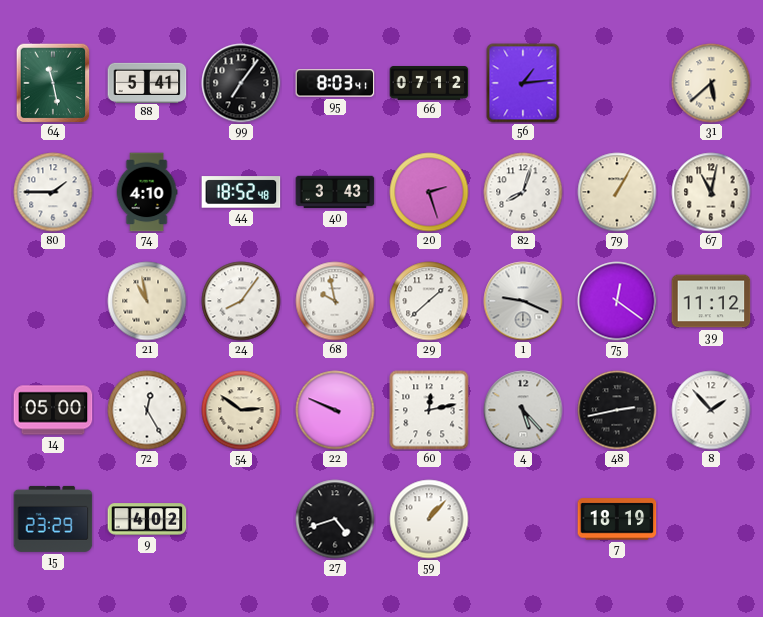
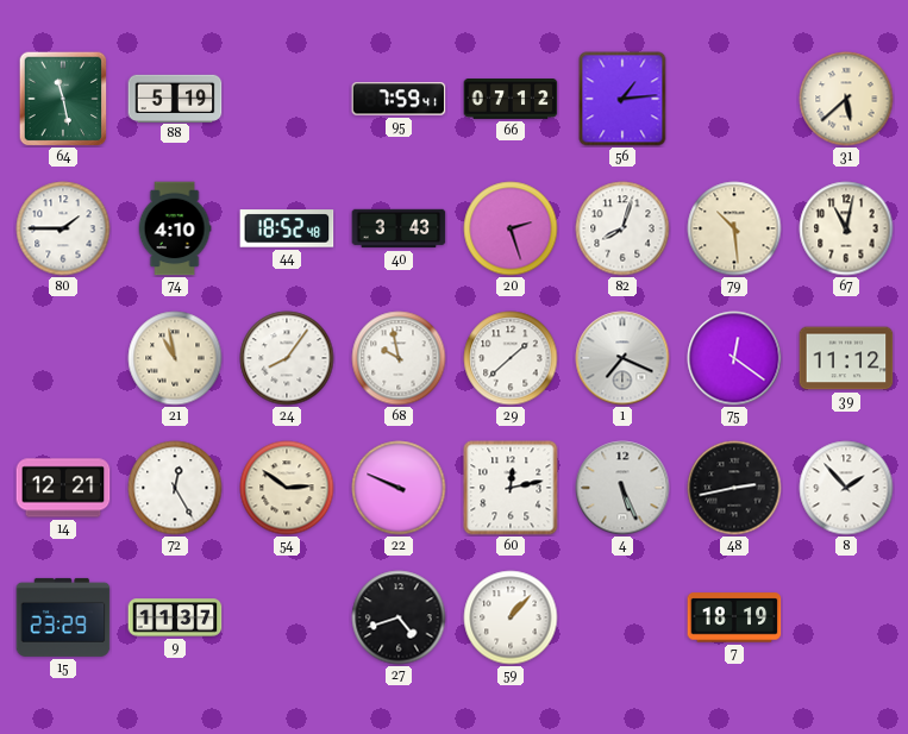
88: 5:41 -> 5:19 (175, 98)
99: 7:06 -> none (241, 83)
95: 8:03 -> 7:59 (399, 99)
79: 1:05 -> 10:29 (734, 228)
1: 9:19 -> 7:19 (622, 358)
14: 05:00 -> 12:21 (63, 488)
4: 5:23 -> 5:26 (622, 488)
9: 4:02 -> 11:37 (175, 617)
